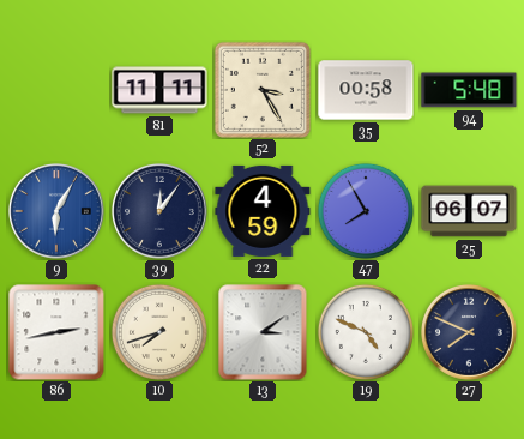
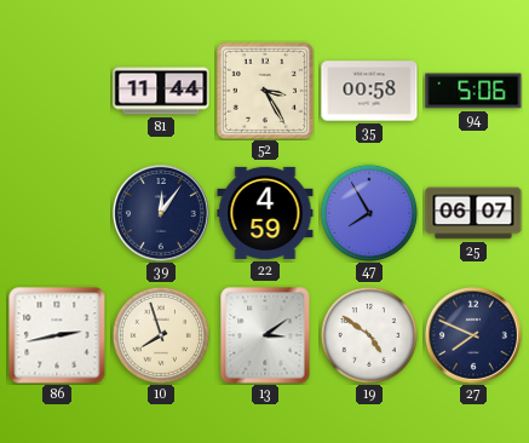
81: 11:11 -> 11:44 (161, 91)
94: 5:48 -> 5:06 (473, 91)
9: 6:05 -> none (56, 211)
10: 7:42 -> 7:57 (161, 335)
19: 4:49 -> 4:51 (369, 335)
